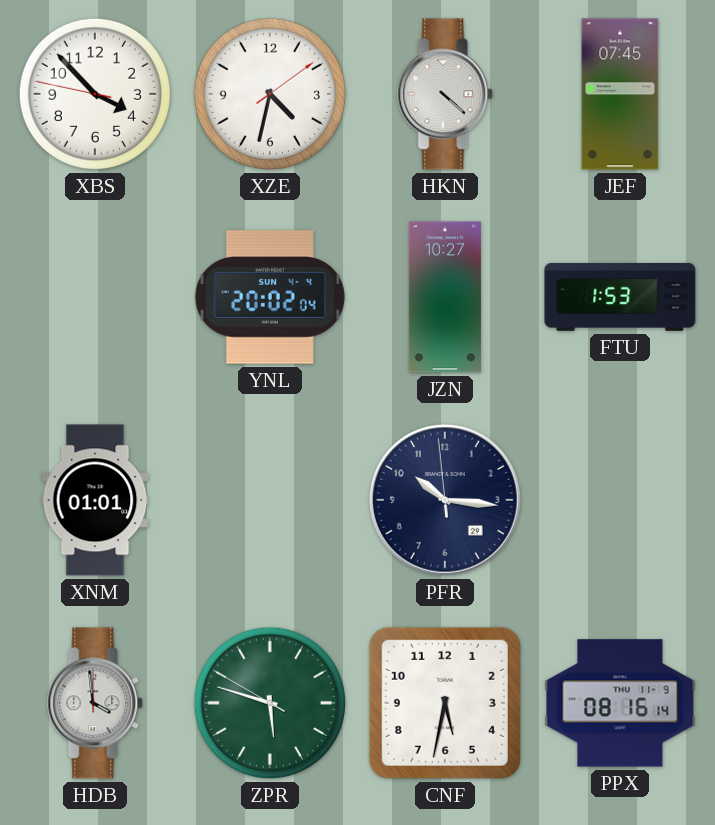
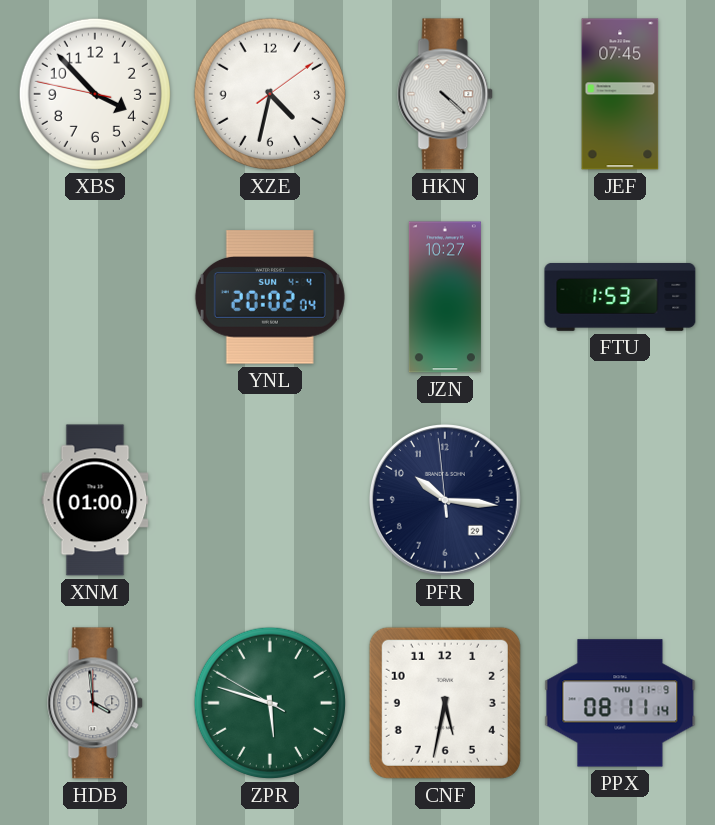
XNM: 01:01 -> 01:00 (95, 500)
PPX: 08:16 -> 08:11 (620, 703)
